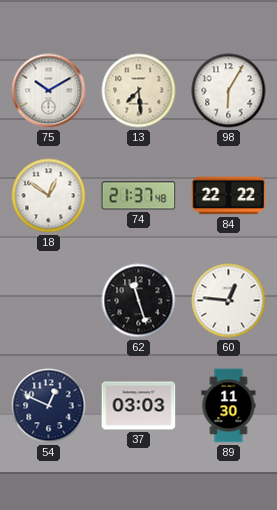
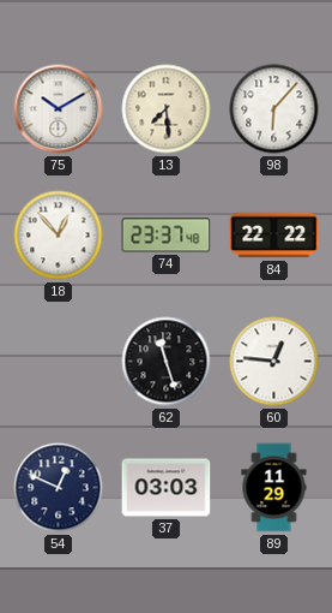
98: 6:05 -> 6:07 (274, 109)
18: 12:51 -> 12:53 (59, 236)
74: 21:37 -> 23:37 (167, 236)
89: 11:30 -> 11:29 (274, 488)
